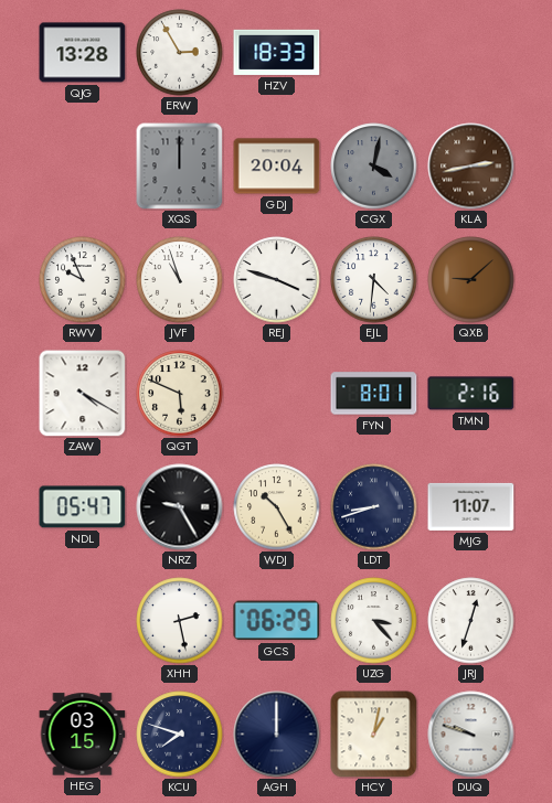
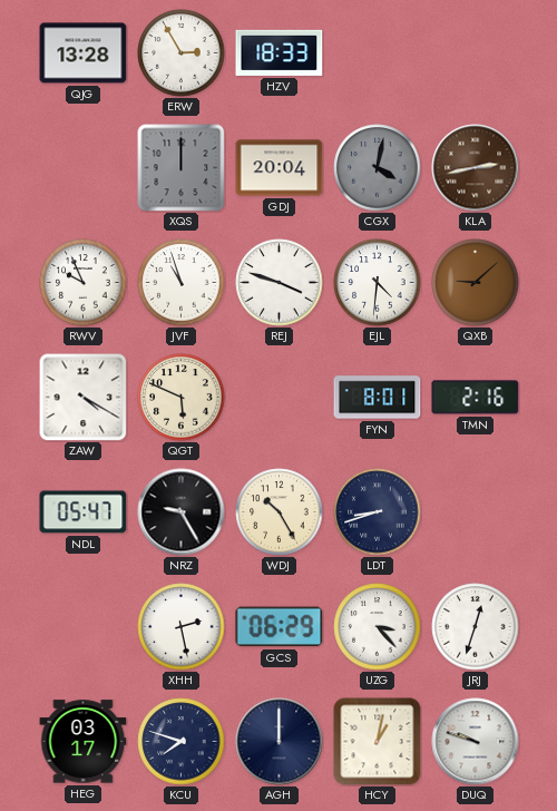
MJG: 11:07 -> none (471, 506)
HEG: 03:15 -> 03:17 (84, 742)
